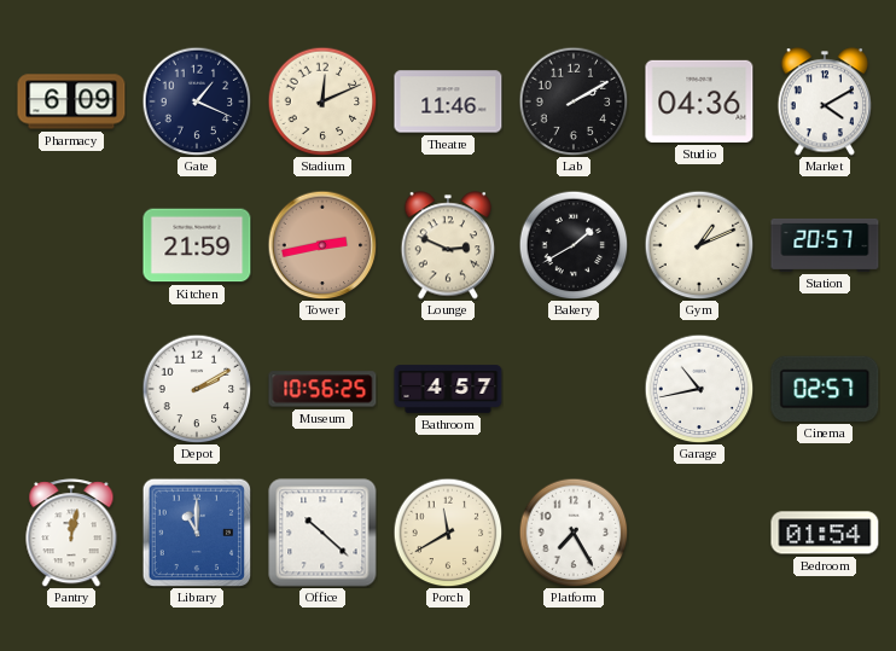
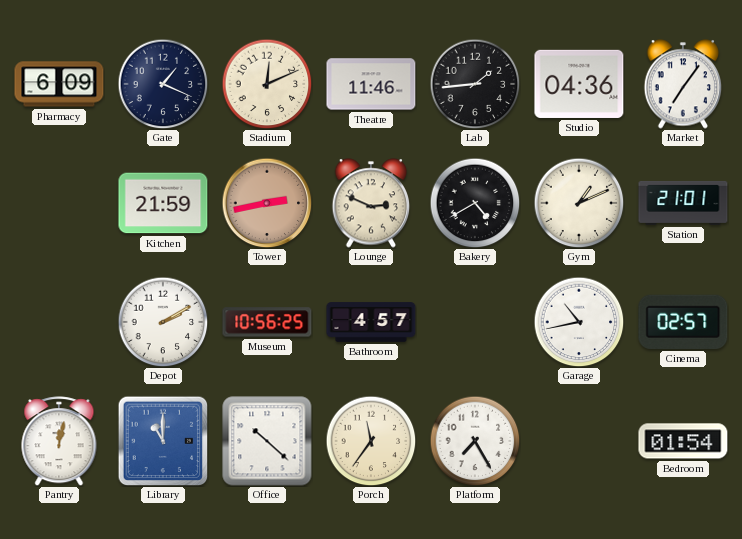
Lab: 2:10 -> 1:44 (475, 84)
Market: 4:10 -> 7:06 (683, 84)
Bakery: 1:40 -> 4:40 (475, 203)
Station: 20:57 -> 21:01 (683, 203)
Porch: 11:40 -> 11:36 (371, 441)
